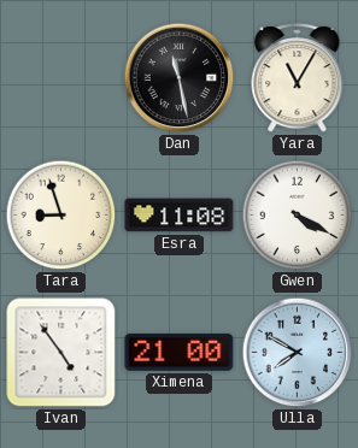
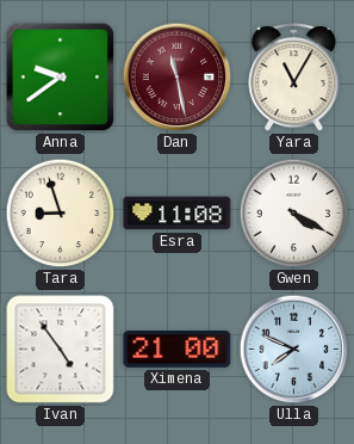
Anna: none -> 9:39 (61, 78)
Dan dial: black -> burgundy (178, 78)
Ulla: 7:50 -> 7:49 (294, 350)
